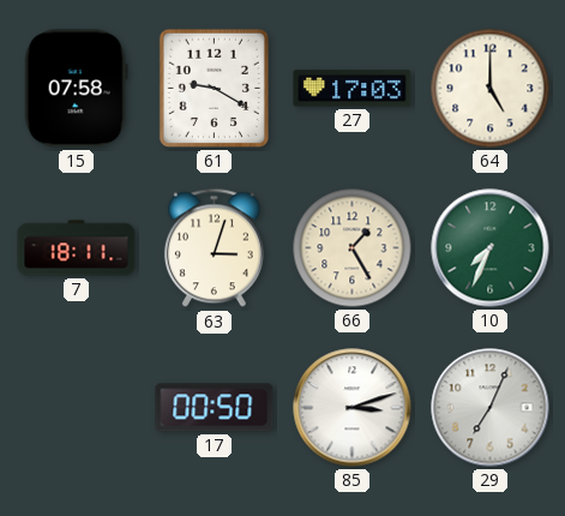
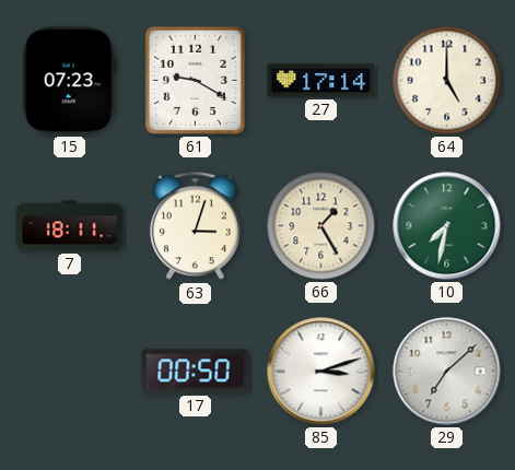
15: 07:58 -> 07:23 (69, 81)
27: 17:03 -> 17:14 (321, 81)
10: 7:34 -> 7:32 (447, 226)
29: 7:04 -> 7:08 (447, 372)
